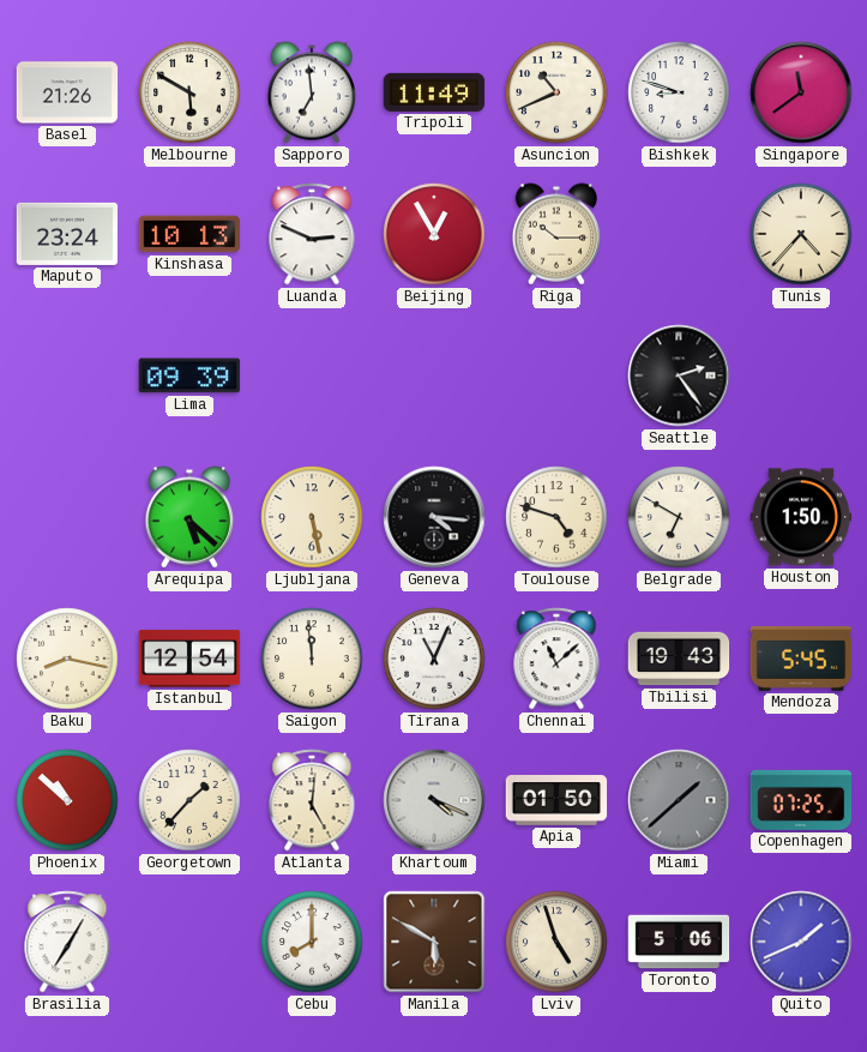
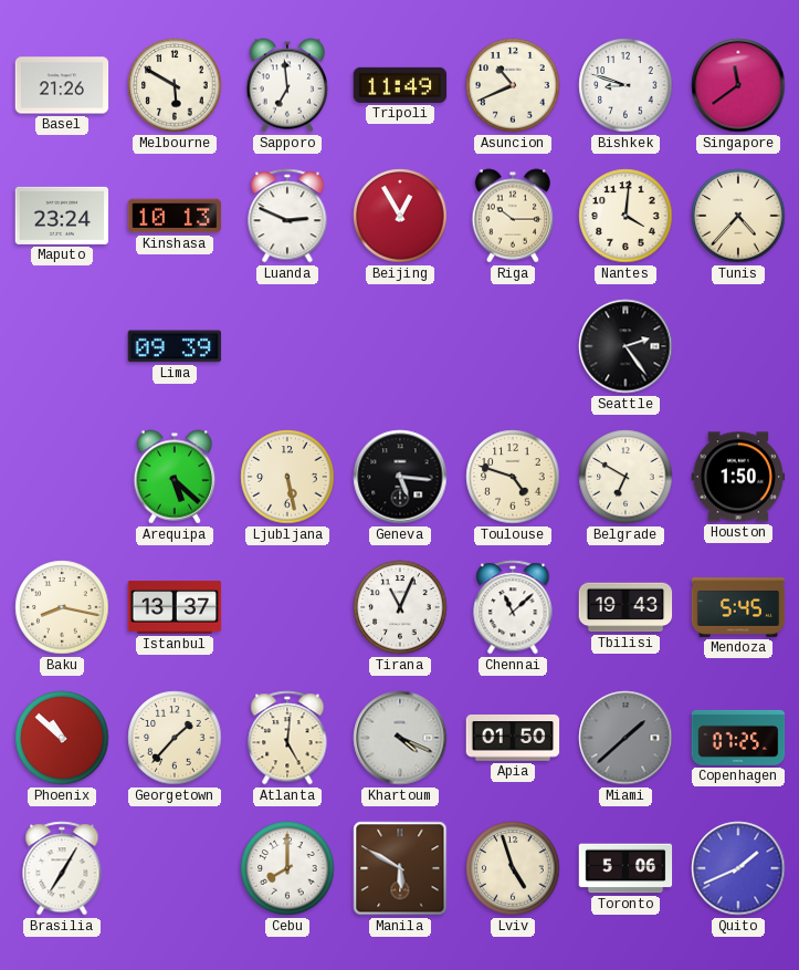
Nantes: none -> 4:01 (625, 216)
Geneva: 4:16 -> 5:16 (400, 477)
Istanbul: 12:54 -> 13:37 (175, 607)
Saigon: 11:59 -> none (312, 659)
